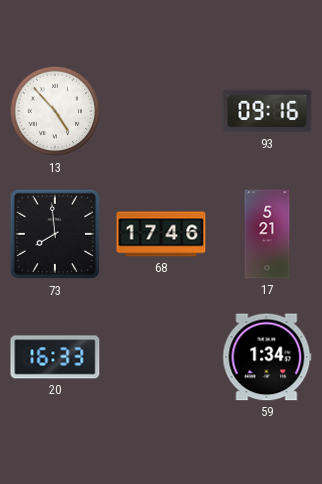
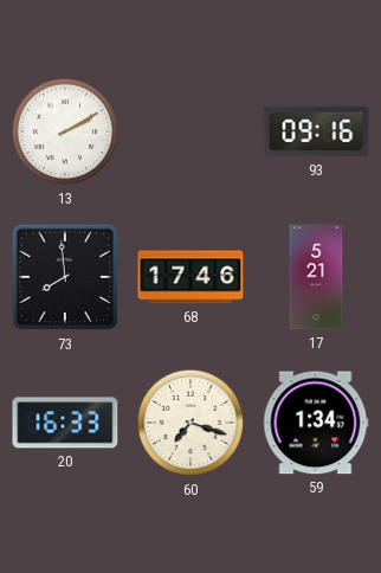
13: 4:53 -> 2:10 (65, 131)
60: none -> 7:18 (190, 423)
